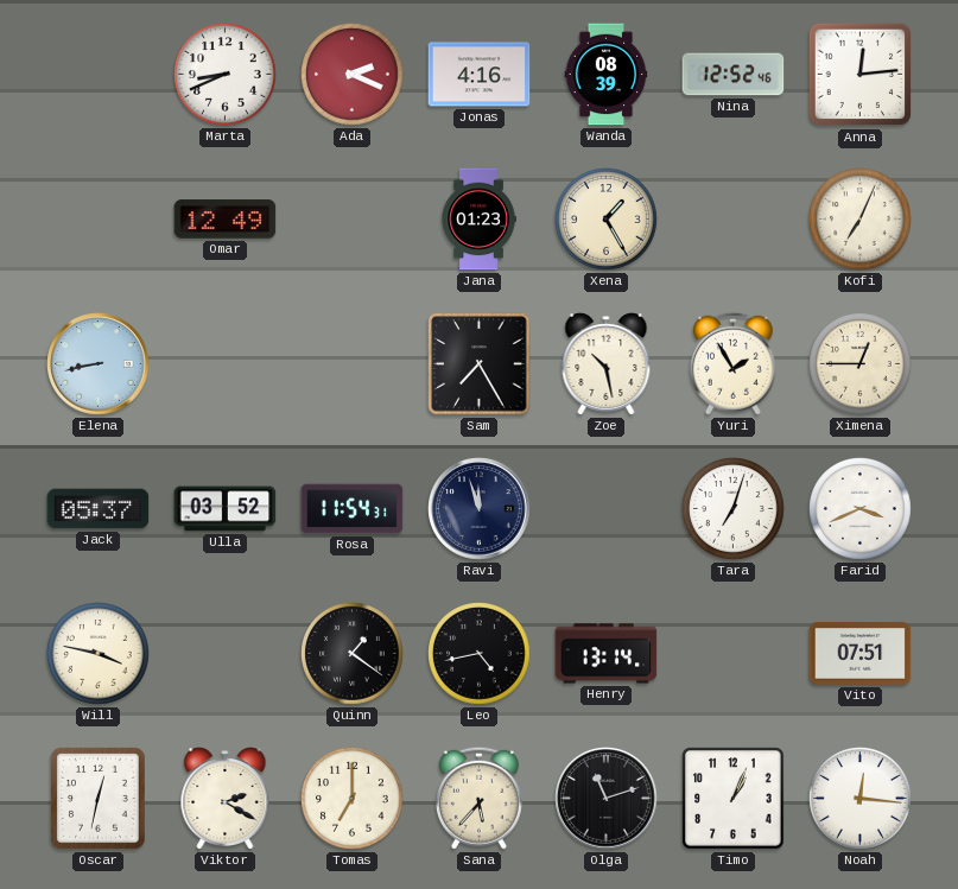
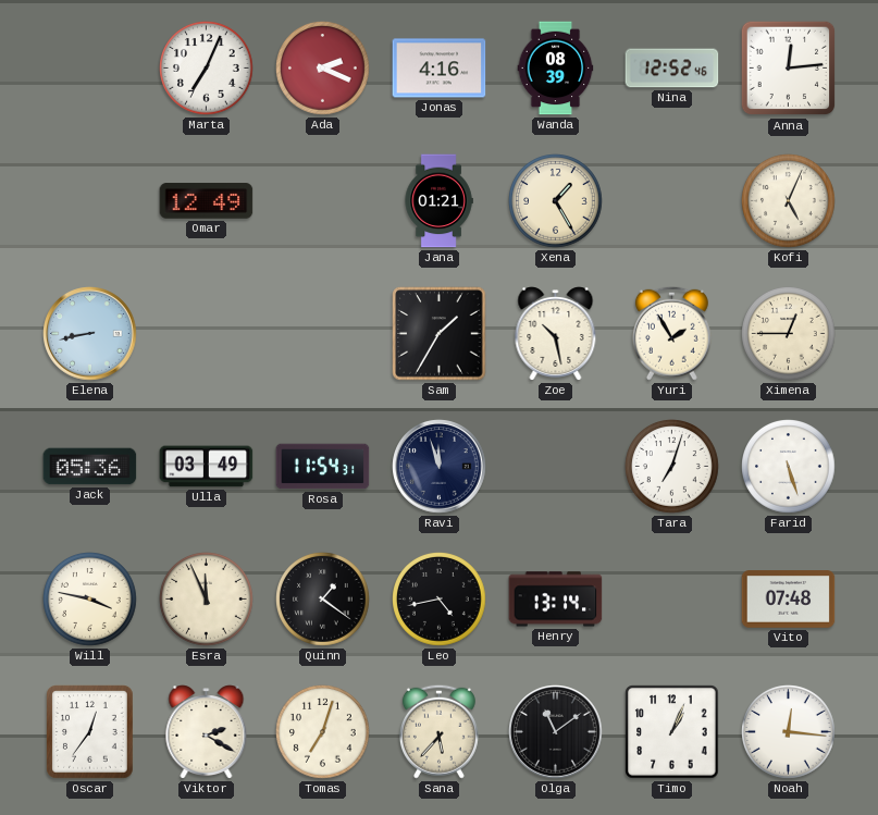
Marta: 8:41 -> 7:04 (207, 69)
Jana: 01:23 -> 01:21 (438, 201)
Kofi: 7:04 -> 5:04 (789, 201)
Sam: 7:25 -> 1:35 (440, 334)
Jack: 05:37 -> 05:36 (90, 467)
Ulla: 03:52 -> 03:49 (207, 467)
Farid: 3:41 -> 5:27 (789, 467)
Esra: none -> 11:56 (207, 600)
Vito: 07:51 -> 07:48 (789, 600)
Oscar: 12:32 -> 12:36 (90, 732)
Tomas: 7:00 -> 7:03 (323, 732)
Olga: 11:12 -> 11:09 (556, 732)
